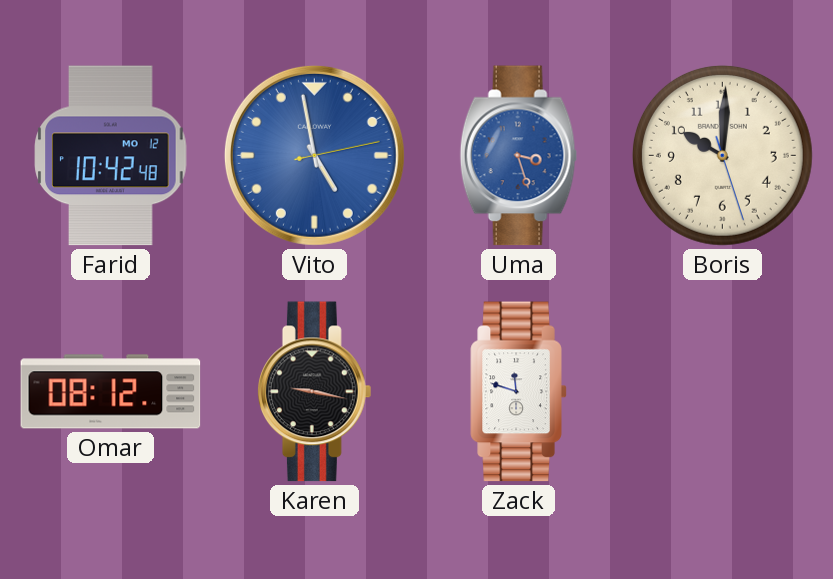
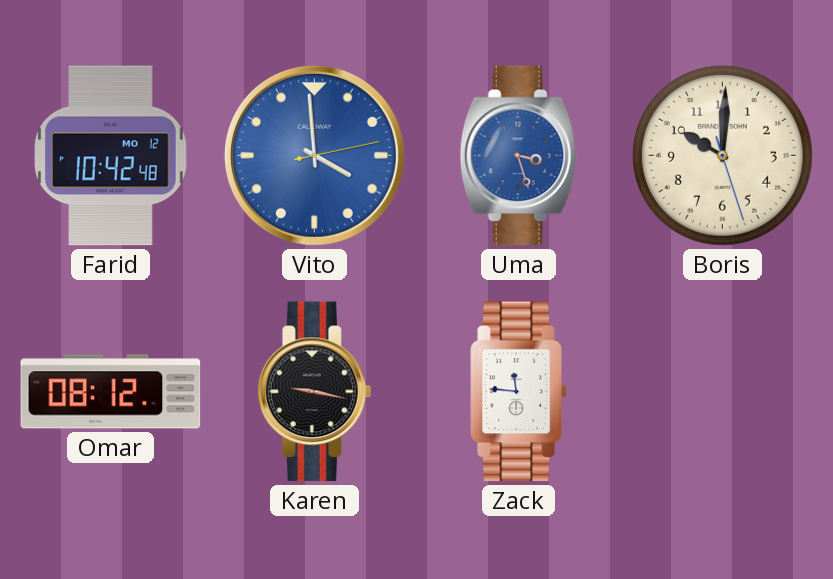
Vito: 4:58 -> 3:59 (314, 155)
Zack: 11:48 -> 11:46 (519, 392)
